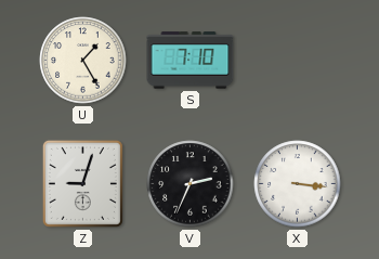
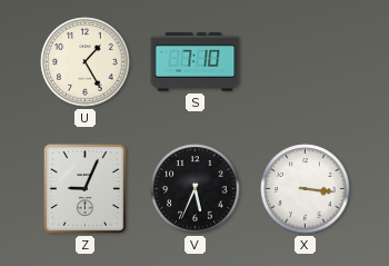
Z: 9:03 -> 9:04 (84, 188)
V: 2:34 -> 5:34 (196, 189)
